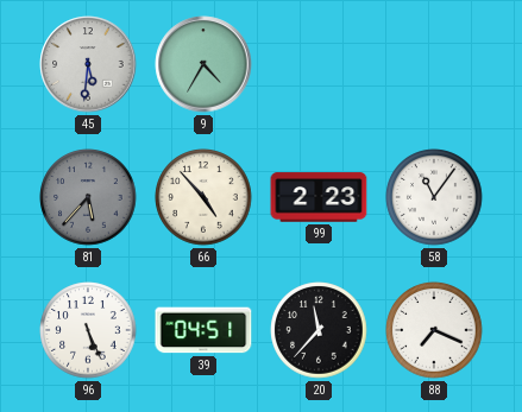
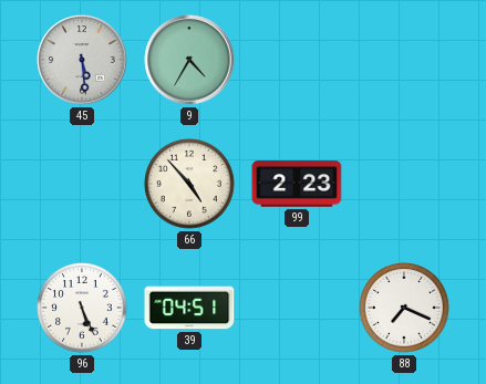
45: 5:31 -> 5:29 (82, 60)
81: 5:37 -> none (88, 197)
58: 11:06 -> none (434, 197)
20: 11:37 -> none (319, 330)
